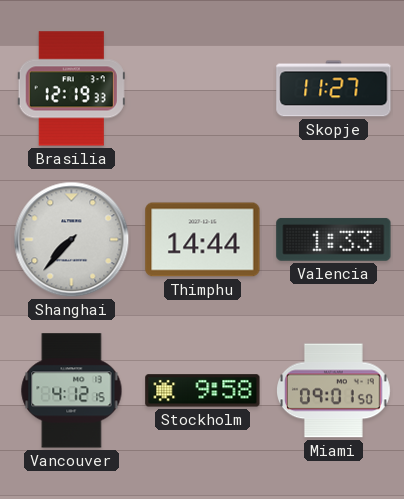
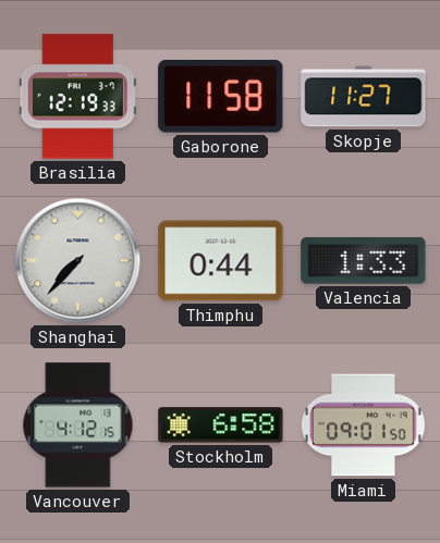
Gaborone: none -> 11:58 (221, 96)
Thimphu: 14:44 -> 0:44 (221, 261)
Stockholm: 9:58 -> 6:58 (221, 425)
